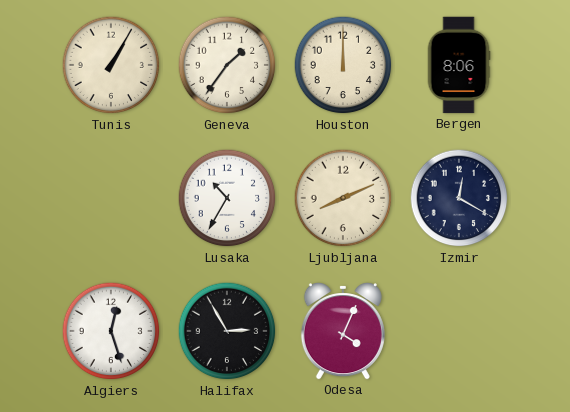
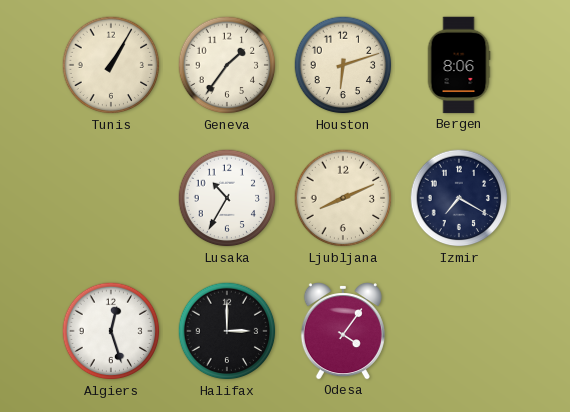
Houston: 12:00 -> 6:12 (343, 65)
Izmir: 12:20 -> 7:20 (459, 198)
Halifax: 2:55 -> 3:00 (227, 331)
Odesa: 4:04 -> 4:06 (343, 332)
